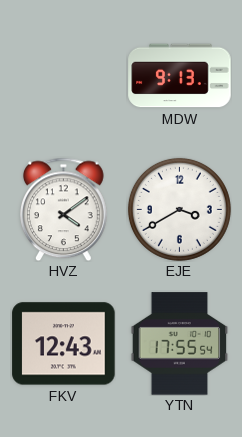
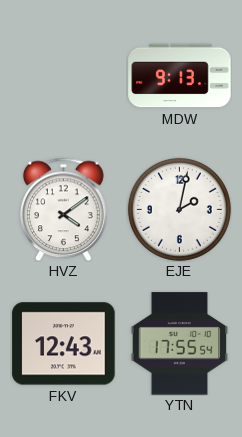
EJE: 3:40 -> 2:02 (179, 209)
